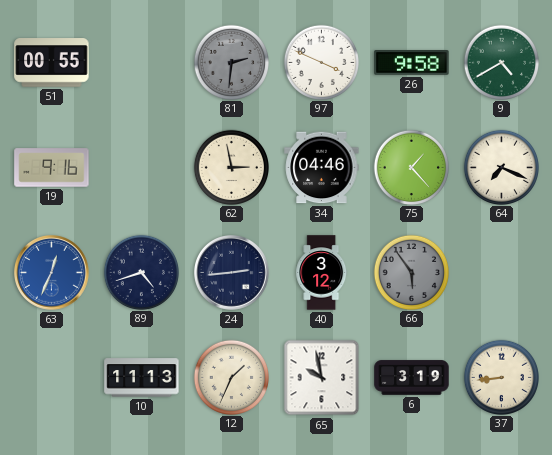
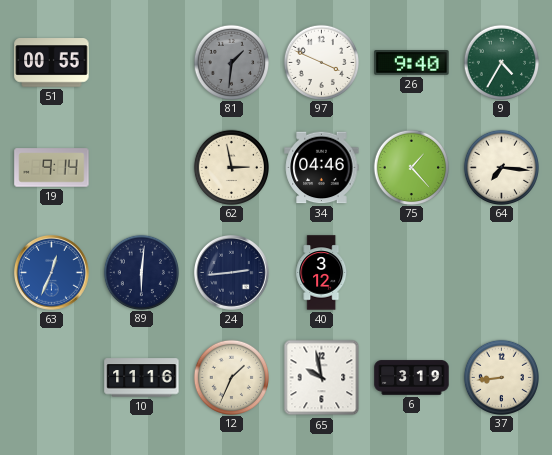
81: 2:31 -> 1:31 (231, 62)
26: 9:58 -> 9:40 (412, 63)
9: 4:40 -> 4:35 (501, 62)
19: 9:16 -> 9:14 (52, 168)
64: 7:19 -> 7:16 (501, 167)
89: 4:42 -> 6:01 (141, 272)
66: 5:54 -> none (411, 272)
10: 11:13 -> 11:16 (142, 378)
